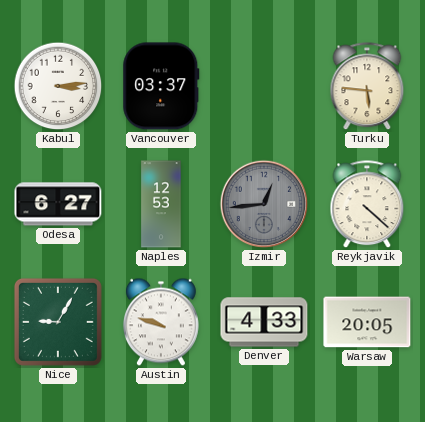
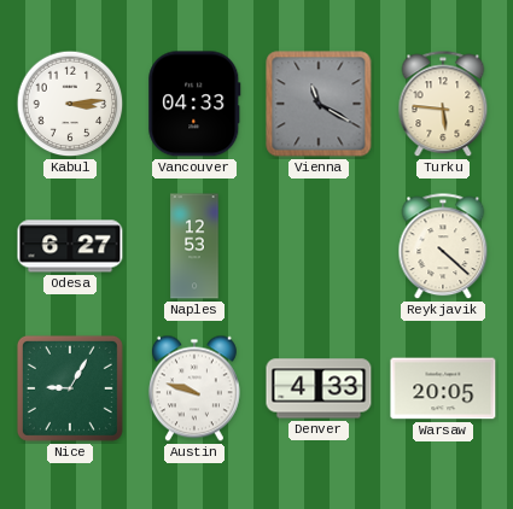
Vancouver: 03:37 -> 04:33 (194, 104)
Vienna: none -> 11:20 (319, 104)
Izmir: 12:44 -> none (264, 204)
